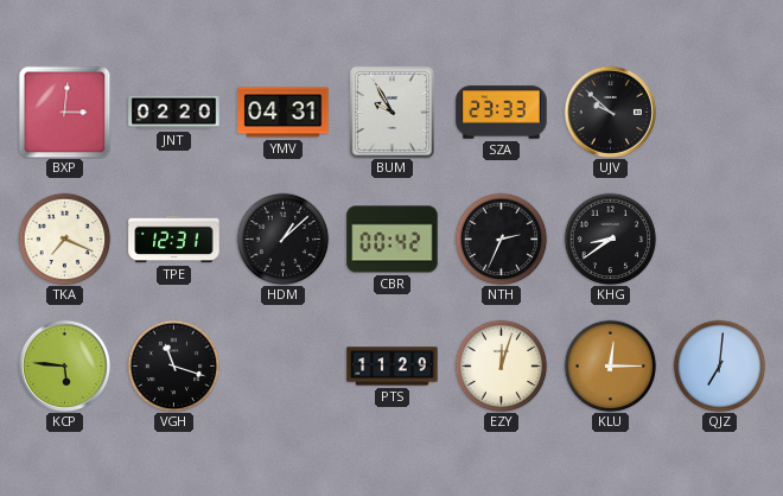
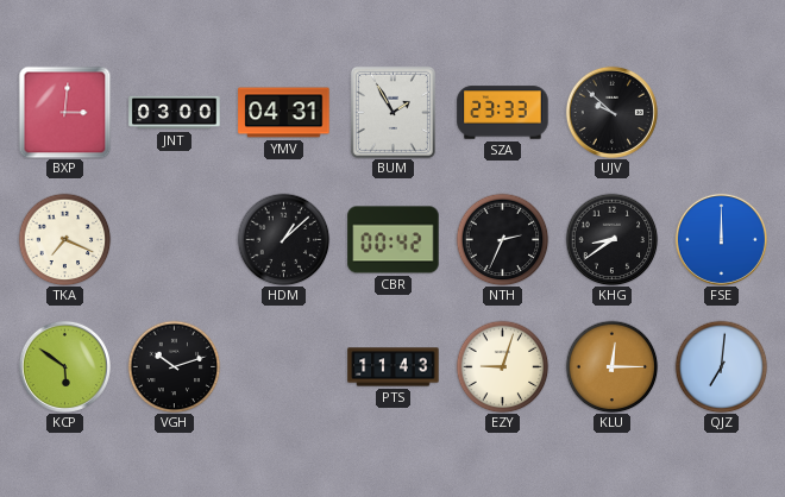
JNT: 02:20 -> 03:00 (175, 113)
BUM: 9:55 -> 1:55 (392, 112)
TPE: 12:31 -> none (174, 240)
FSE: none -> 12:00 (721, 239)
KCP: 5:46 -> 5:51 (64, 366)
VGH: 11:18 -> 10:12 (174, 366)
PTS: 11:29 -> 11:43 (394, 367)
EZY: 12:03 -> 9:03 (502, 366)
